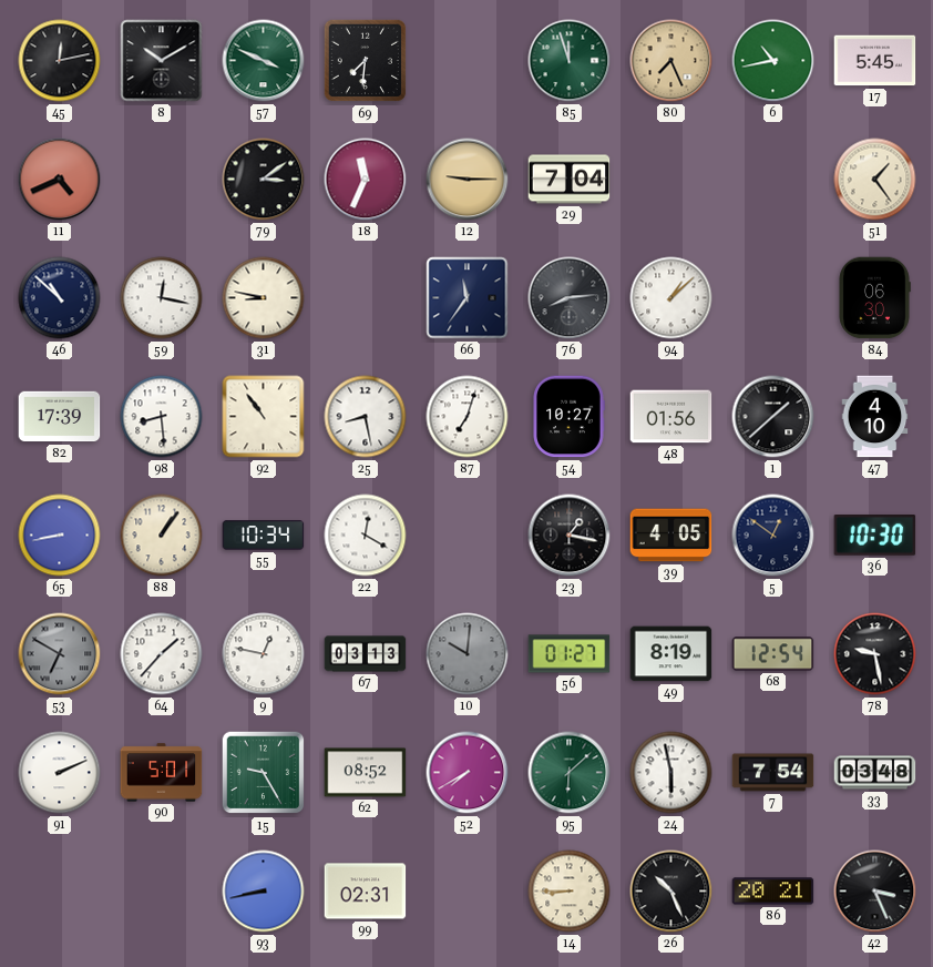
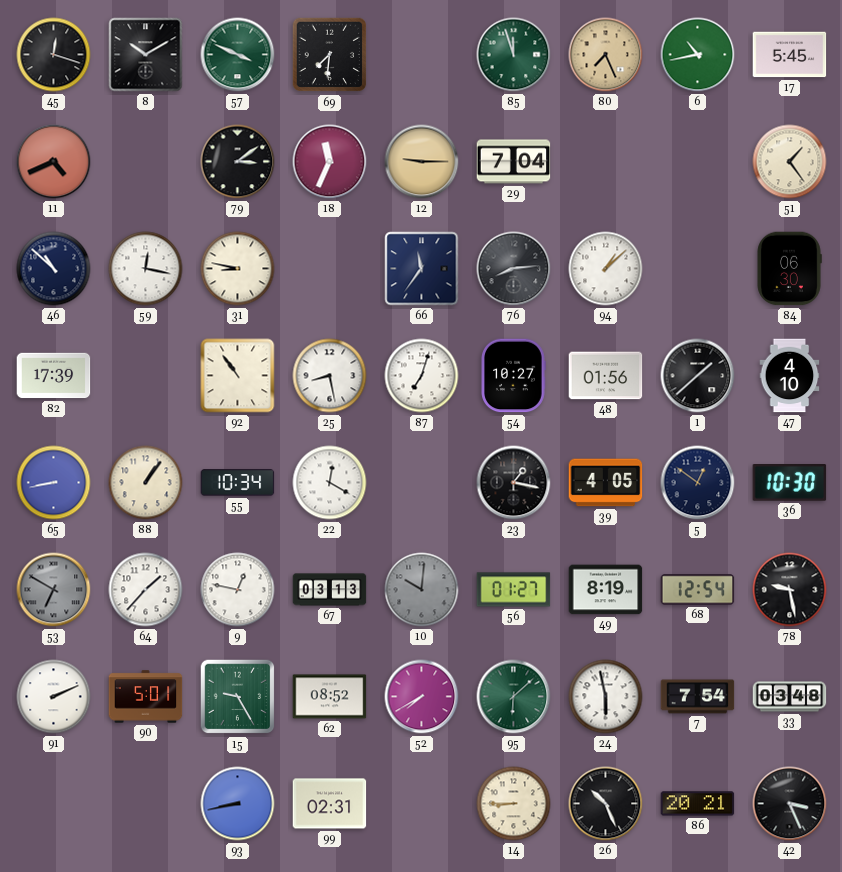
45: 12:13 -> 12:18 (54, 55)
98: 8:29 -> none (162, 417)
